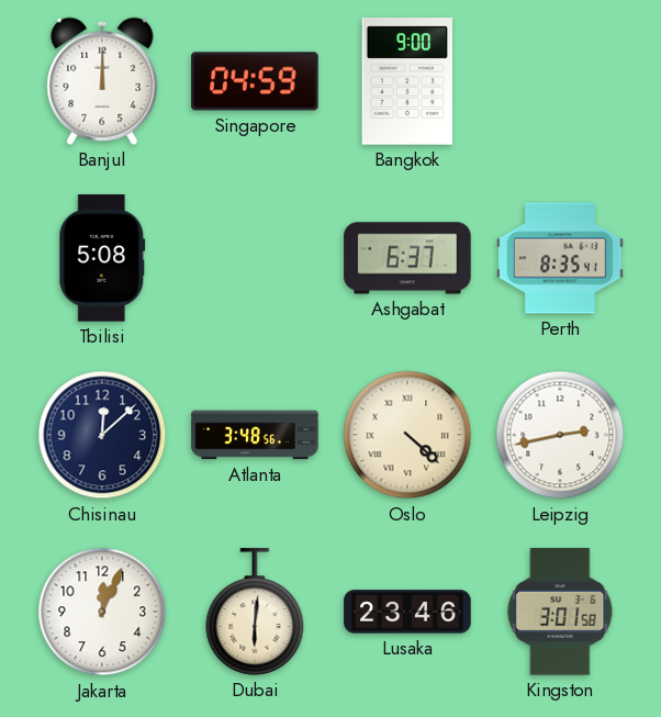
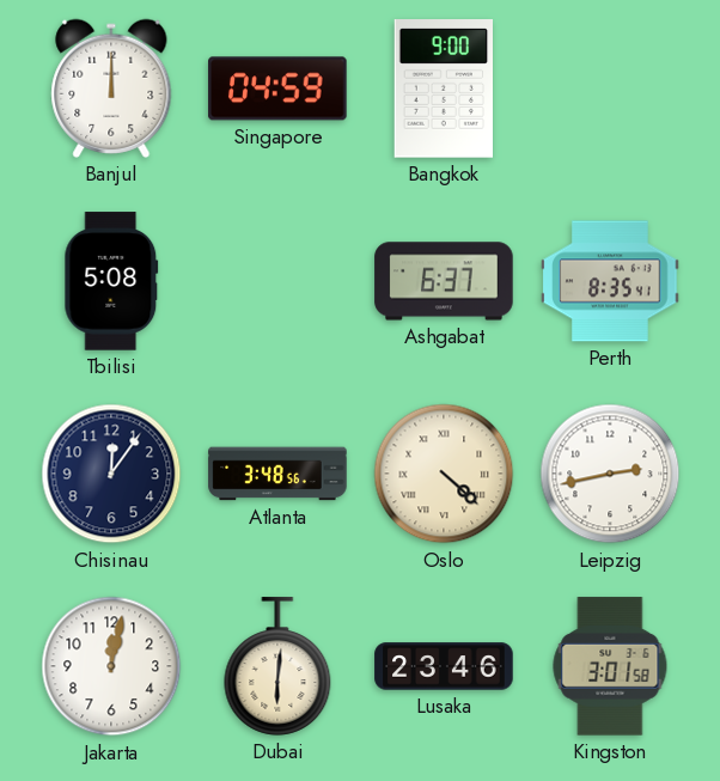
Chisinau: 12:08 -> 12:06 (111, 474)
Jakarta: 12:04 -> 12:02 (111, 666)
